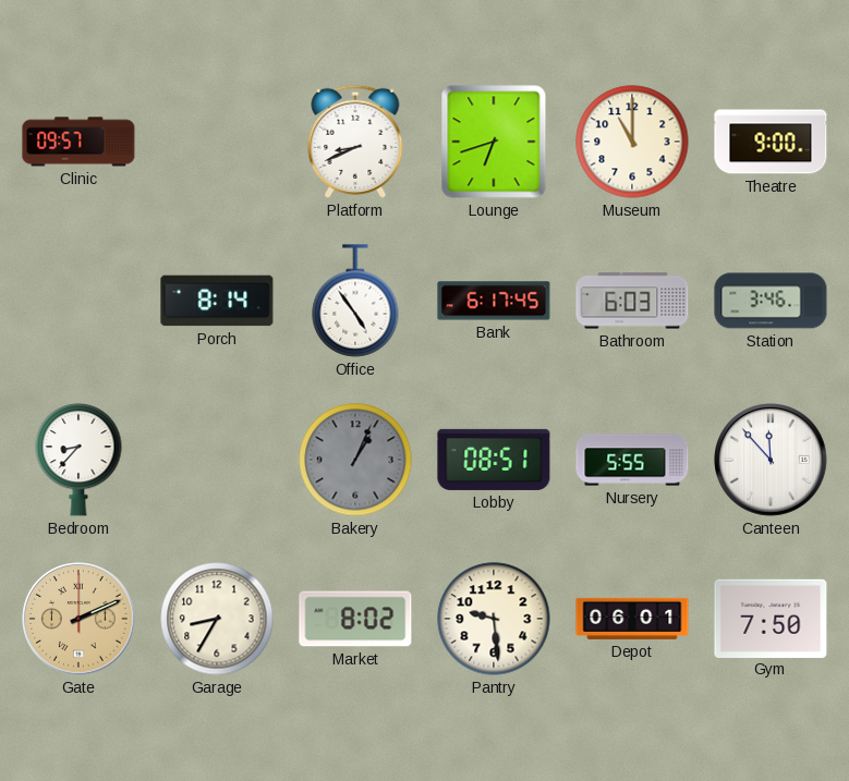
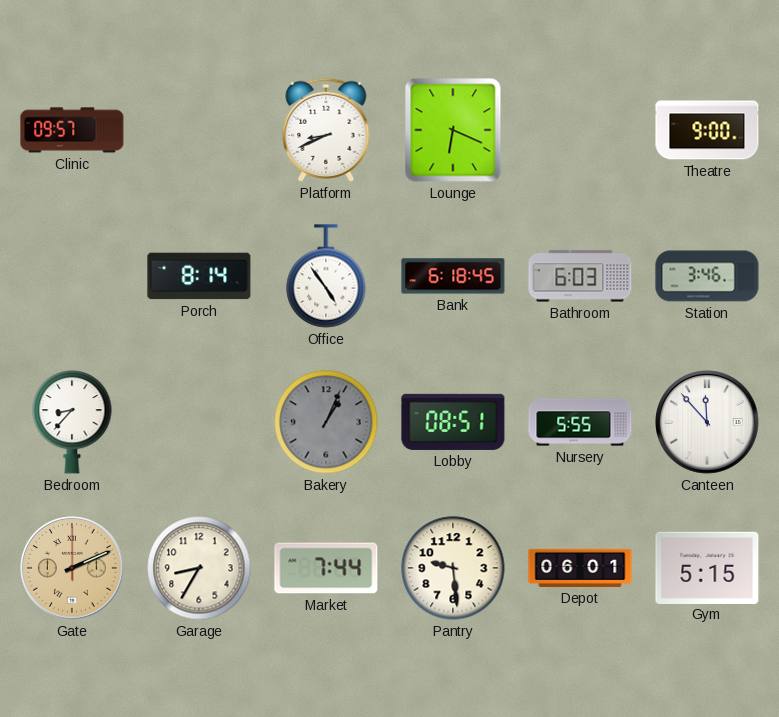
Lounge: 6:42 -> 6:19 (453, 130)
Museum: 11:00 -> none (632, 142)
Bank: 6:17 -> 6:18 (453, 276)
Market: 8:02 -> 7:44 (326, 568)
Gym: 7:50 -> 5:15 (707, 567)
